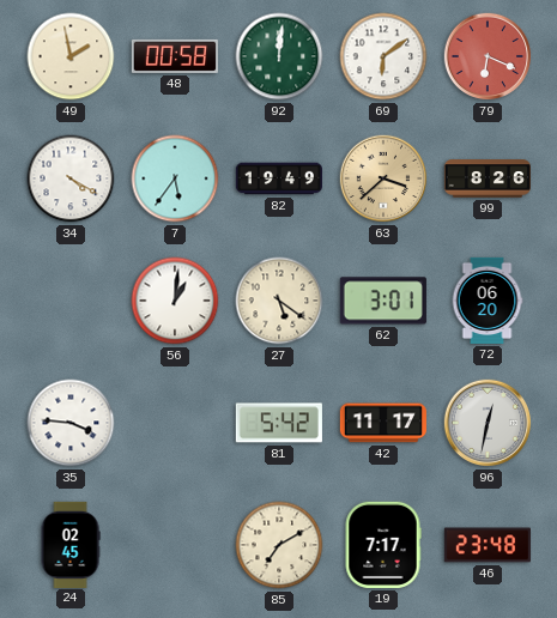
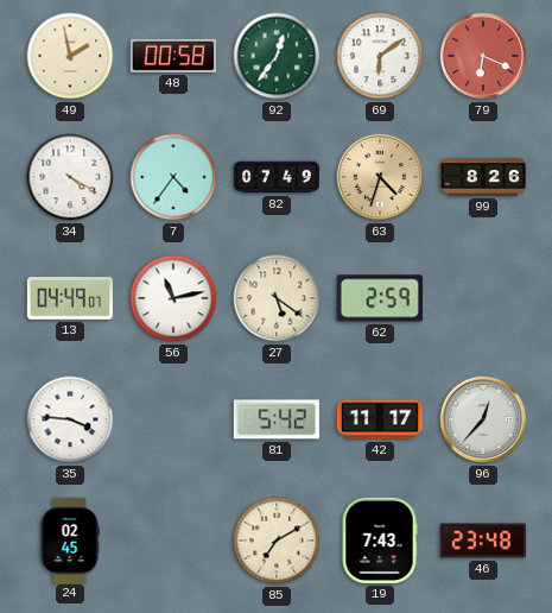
92: 12:01 -> 12:36 (277, 56)
7: 5:36 -> 4:36 (173, 177)
82: 19:49 -> 07:49 (275, 177)
63: 3:38 -> 4:33 (380, 177)
13: none -> 04:49 (70, 298)
56: 1:01 -> 11:13 (173, 298)
62: 3:01 -> 2:59 (380, 298)
72: 06:20 -> none (488, 301)
96: 12:32 -> 12:37 (483, 419)
19: 7:17 -> 7:43 (380, 541)
